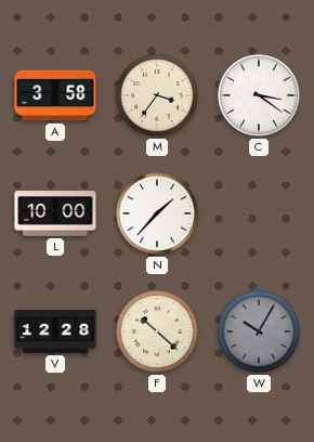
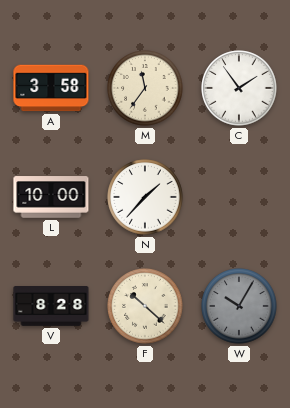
M: 3:36 -> 11:36 (145, 88)
C: 3:21 -> 1:54 (239, 88)
V: 12:28 -> 8:28 (51, 307)
